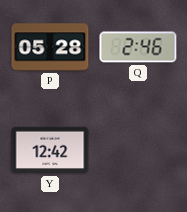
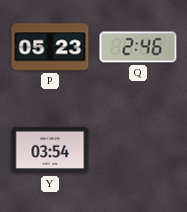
P: 05:28 -> 05:23 (50, 47)
Y: 12:42 -> 03:54 (50, 150)
